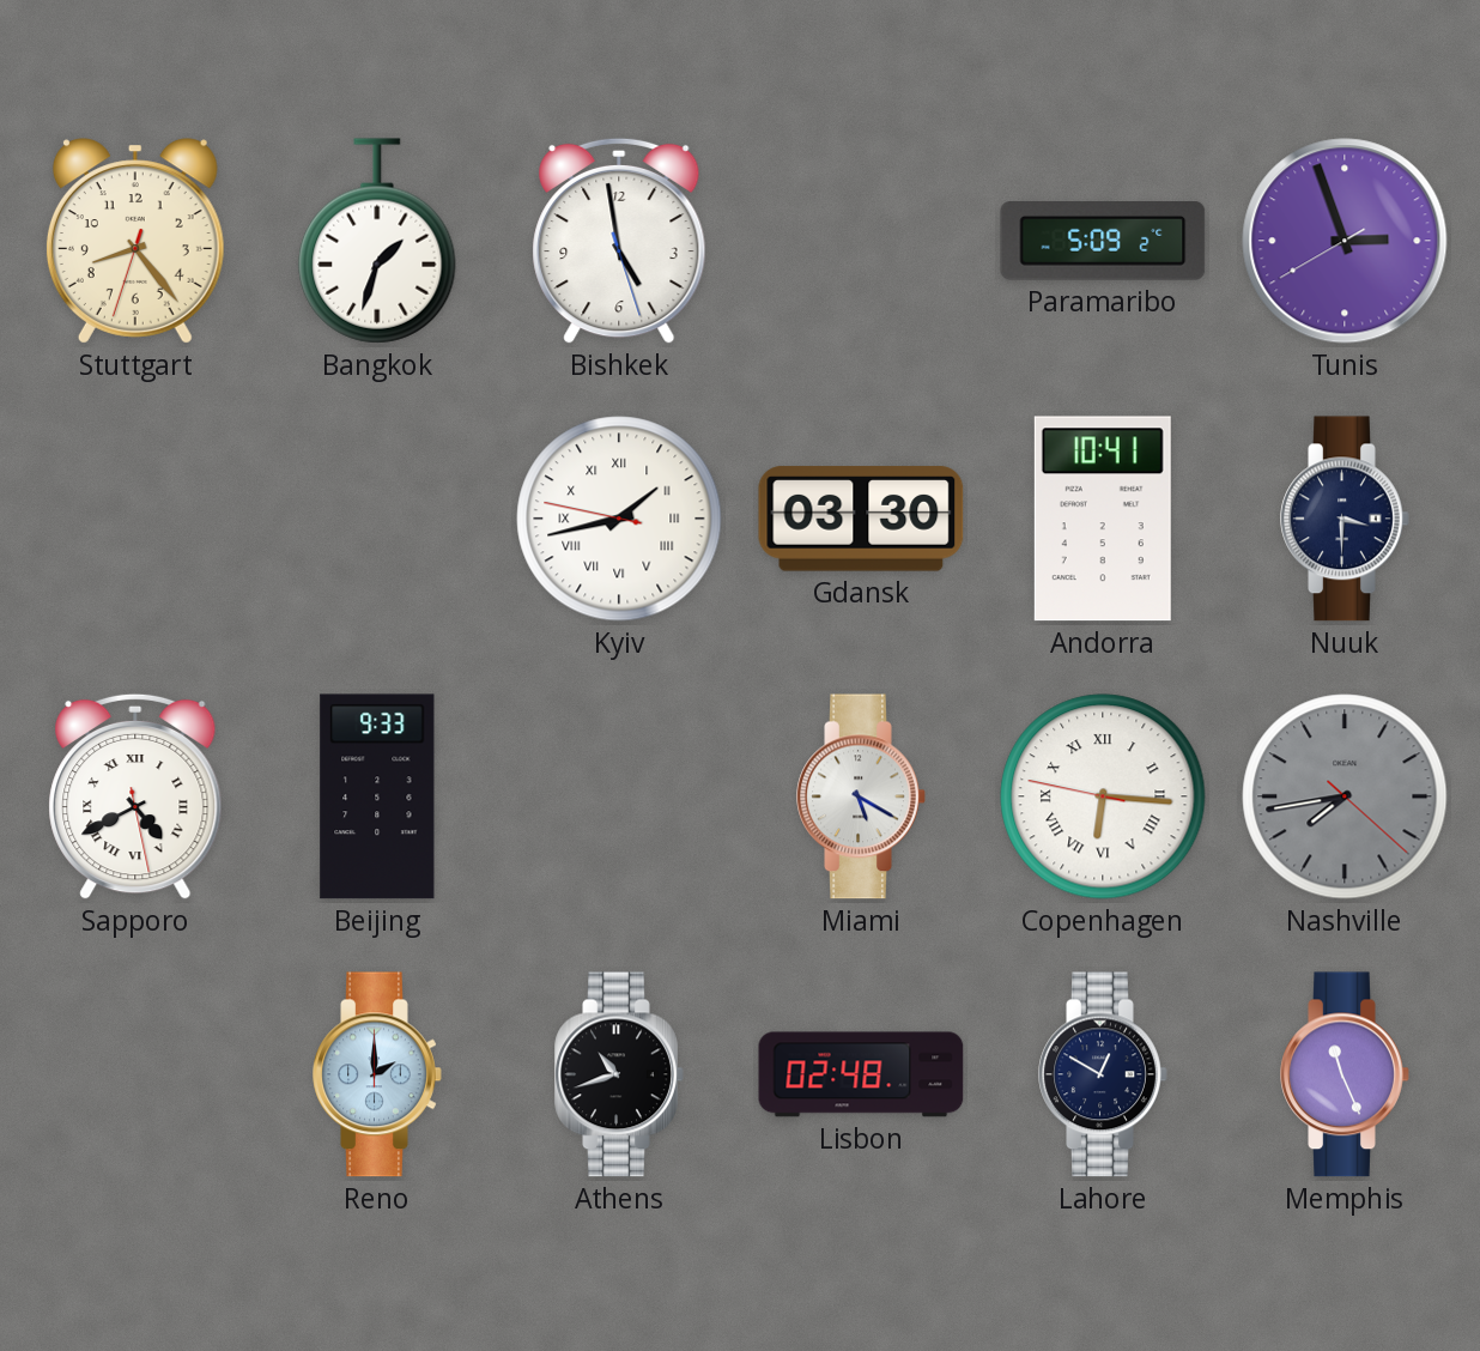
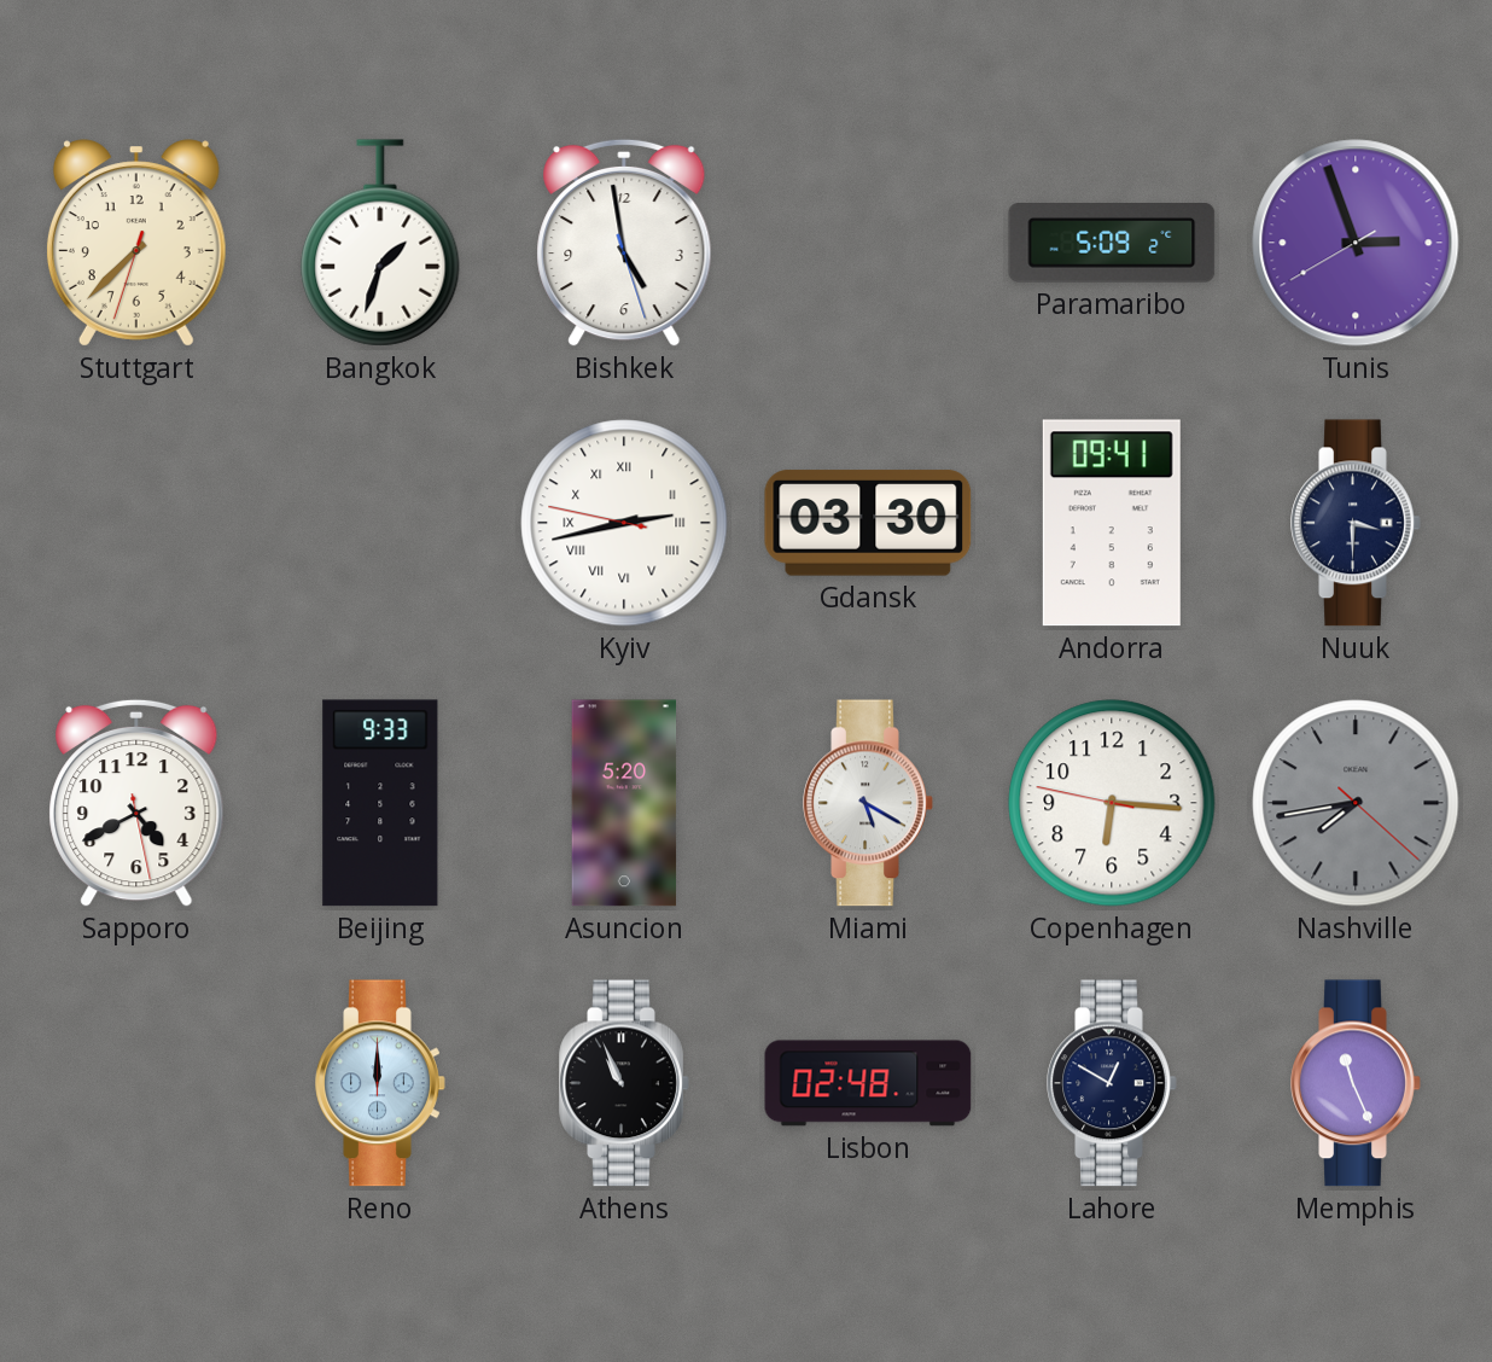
Stuttgart: 8:23 -> 7:37 (136, 243)
Kyiv: 1:42 -> 2:42 (624, 523)
Andorra: 10:41 -> 09:41 (1112, 523)
Sapporo numerals: Roman -> Arabic (136, 803)
Asuncion: none -> 5:20 (624, 803)
Copenhagen numerals: Roman -> Arabic (1112, 803)
Reno: 2:00 -> 12:00 (380, 1083)
Athens: 10:42 -> 10:56 (624, 1083)
